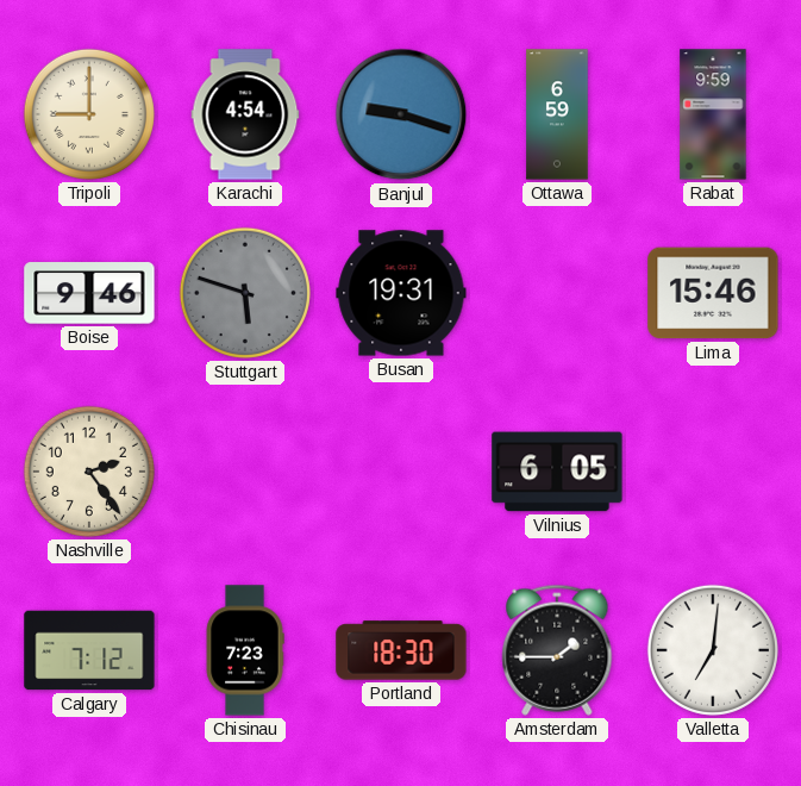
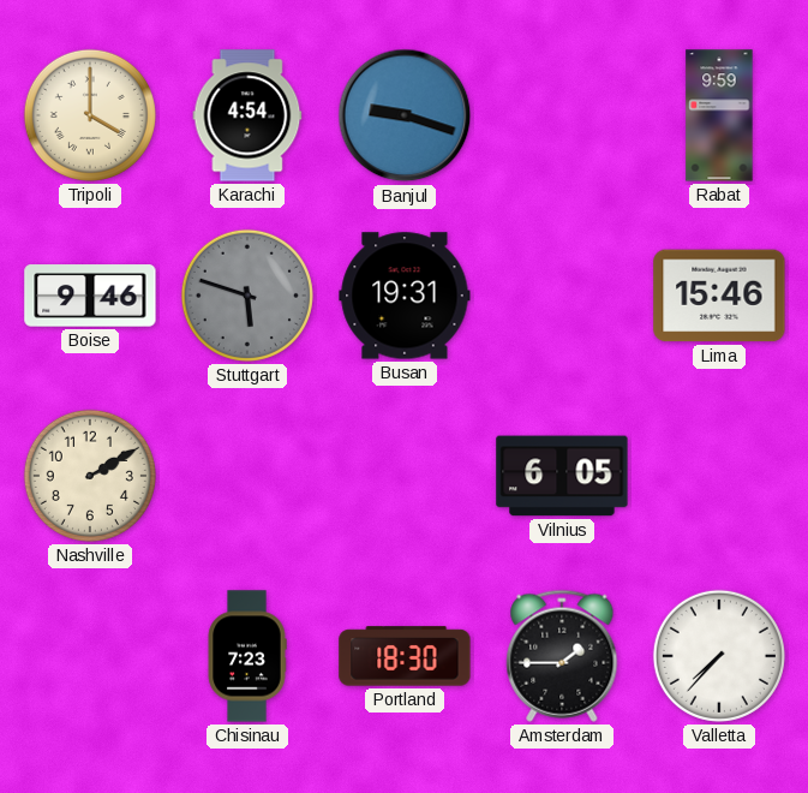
Tripoli: 9:00 -> 4:00 (90, 115)
Ottawa: 6:59 -> none (557, 114)
Nashville: 2:24 -> 2:10 (90, 476)
Calgary: 7:12 -> none (89, 650)
Valletta: 7:01 -> 7:37 (719, 656)
